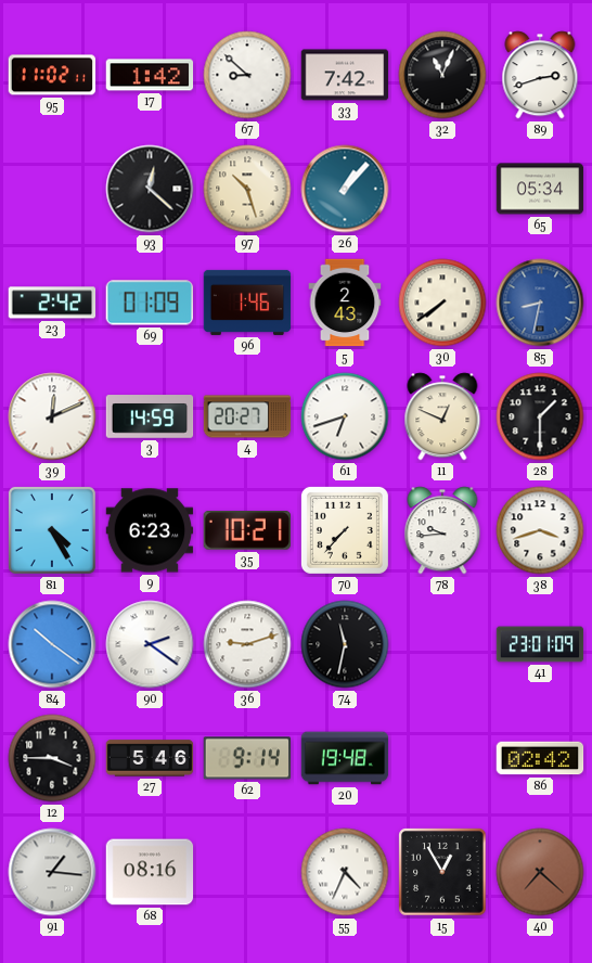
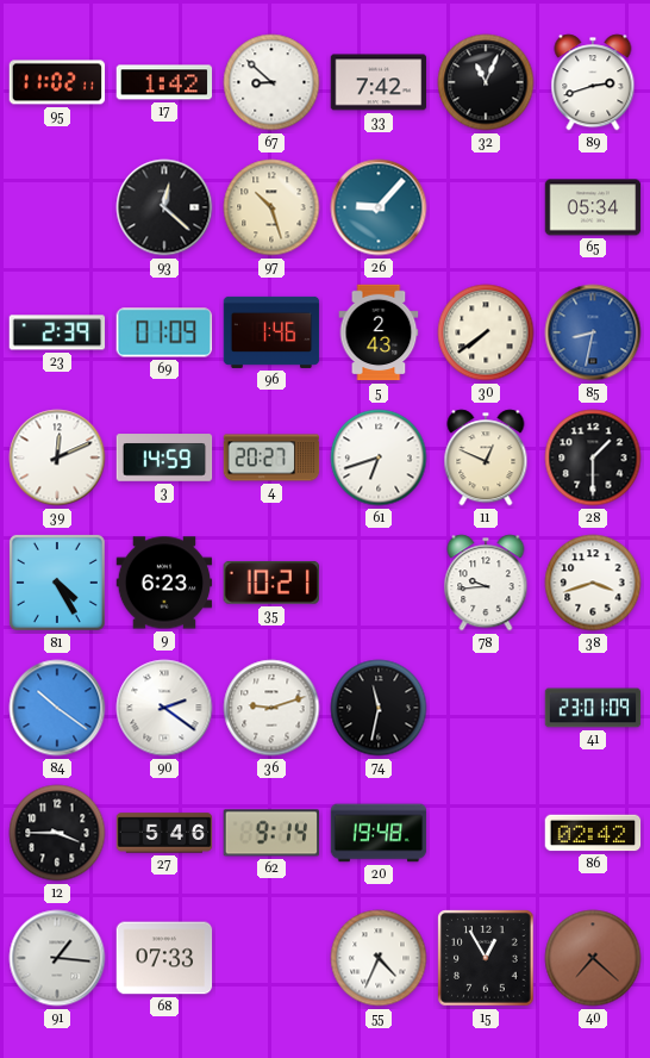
26: 1:07 -> 9:07 (379, 207)
23: 2:42 -> 2:39 (57, 332)
70: 7:37 -> none (345, 530)
68: 08:16 -> 07:33 (164, 958)
